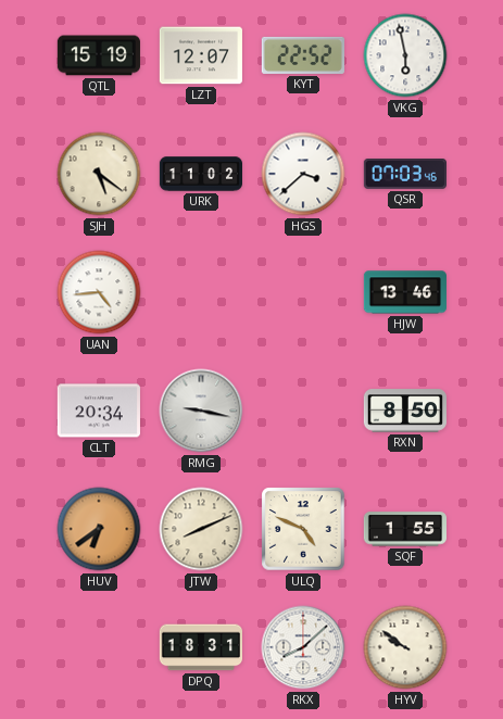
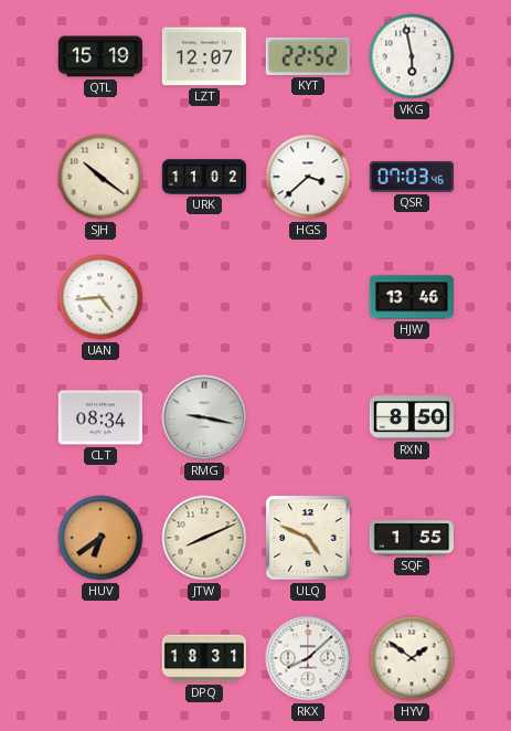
SJH: 5:21 -> 10:21 (100, 177)
CLT: 20:34 -> 08:34 (100, 417)
HYV: 9:51 -> 1:51 (412, 658)
